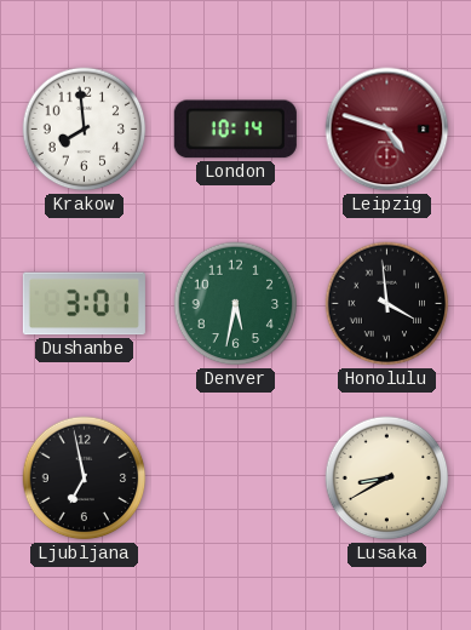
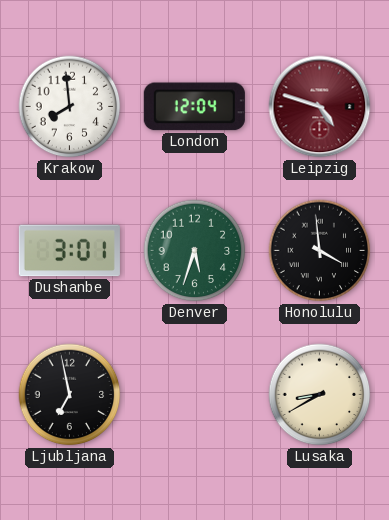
London: 10:14 -> 12:04 (194, 107)
Denver: 5:32 -> 5:33 (195, 251)
